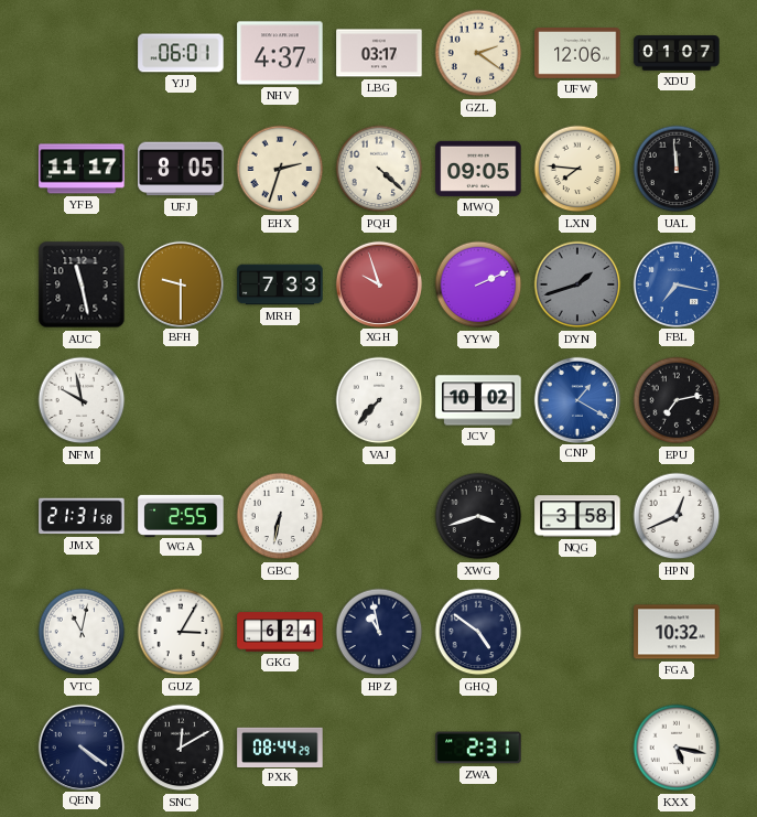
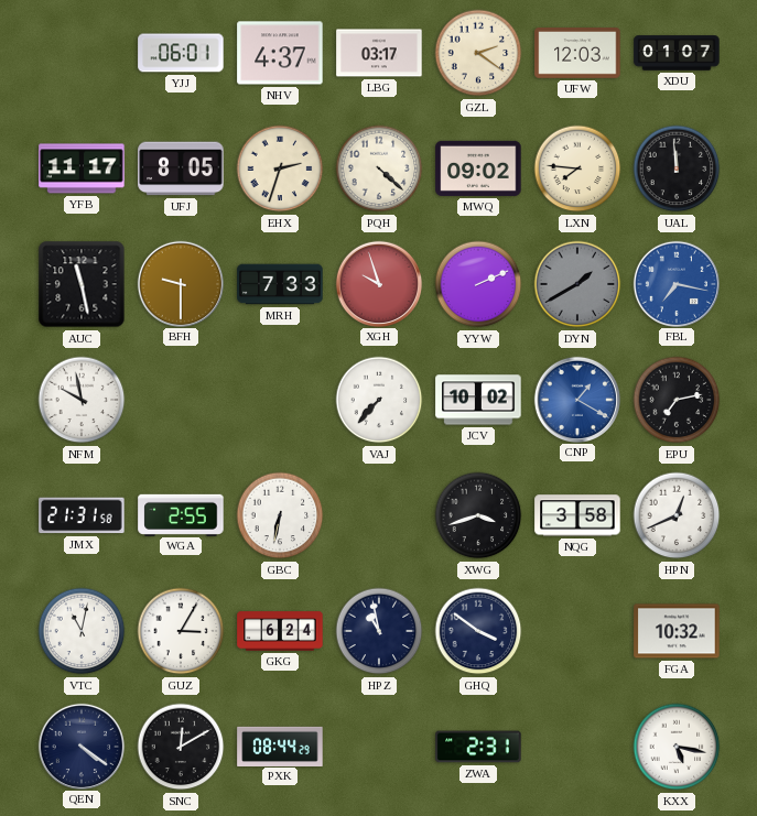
UFW: 12:06 -> 12:03 (577, 54)
MWQ: 09:05 -> 09:02 (478, 168)
DYN: 1:42 -> 1:40 (577, 284)
GHQ: 4:51 -> 3:51 (478, 631)
